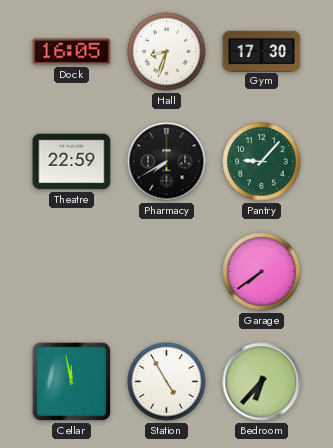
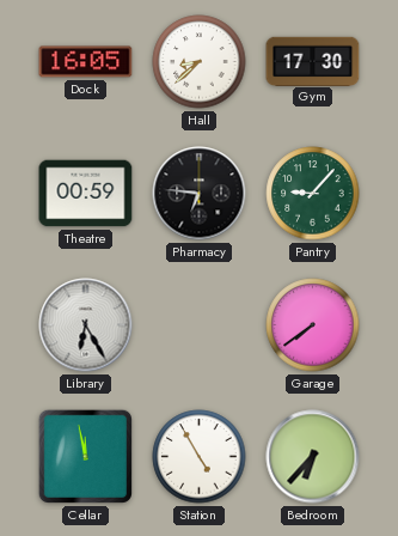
Hall: 8:33 -> 8:38 (200, 62)
Theatre: 22:59 -> 00:59 (86, 194)
Pharmacy: 7:40 -> 6:46 (200, 194)
Library: none -> 6:25 (86, 325)
